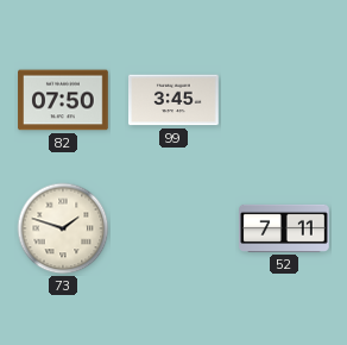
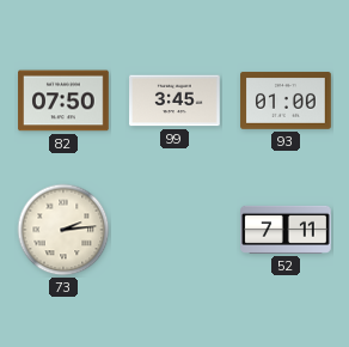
93: none -> 01:00 (286, 101)
73: 1:48 -> 2:14 (63, 230)
